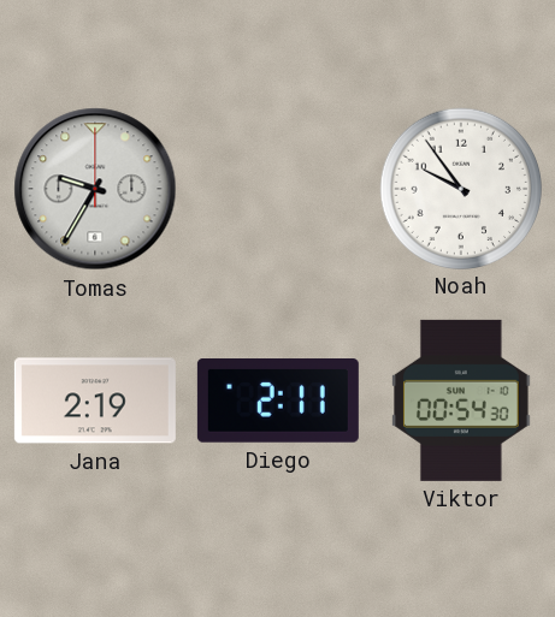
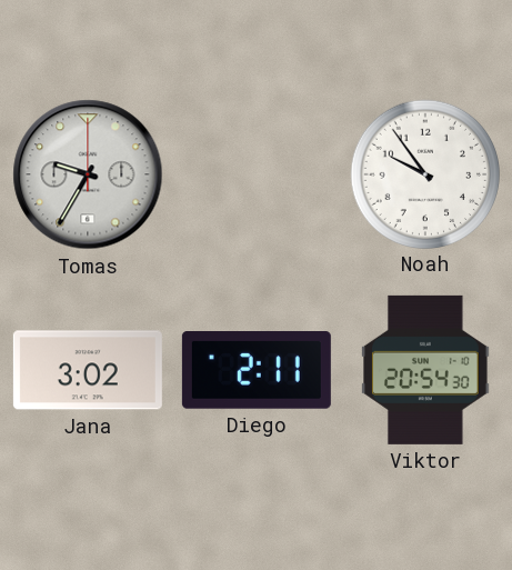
Jana: 2:19 -> 3:02 (88, 370)
Viktor: 00:54 -> 20:54 (426, 370)
